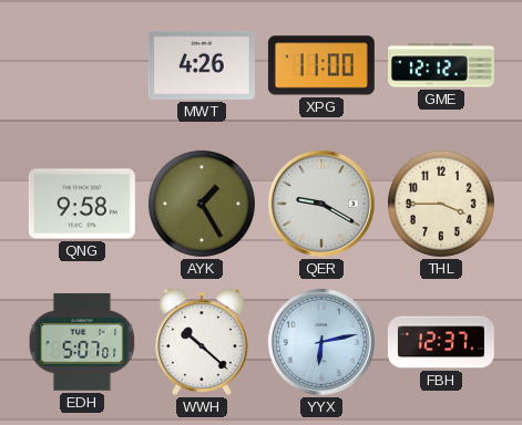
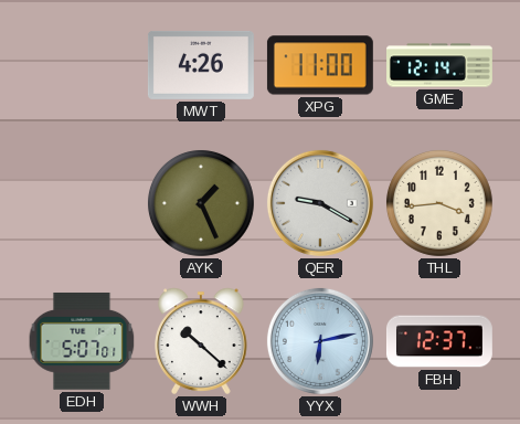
GME: 12:12 -> 12:14 (441, 65)
QNG: 9:58 -> none (82, 204)
AYK: 1:25 -> 1:26 (201, 203)
THL: 3:45 -> 3:44 (439, 203)
